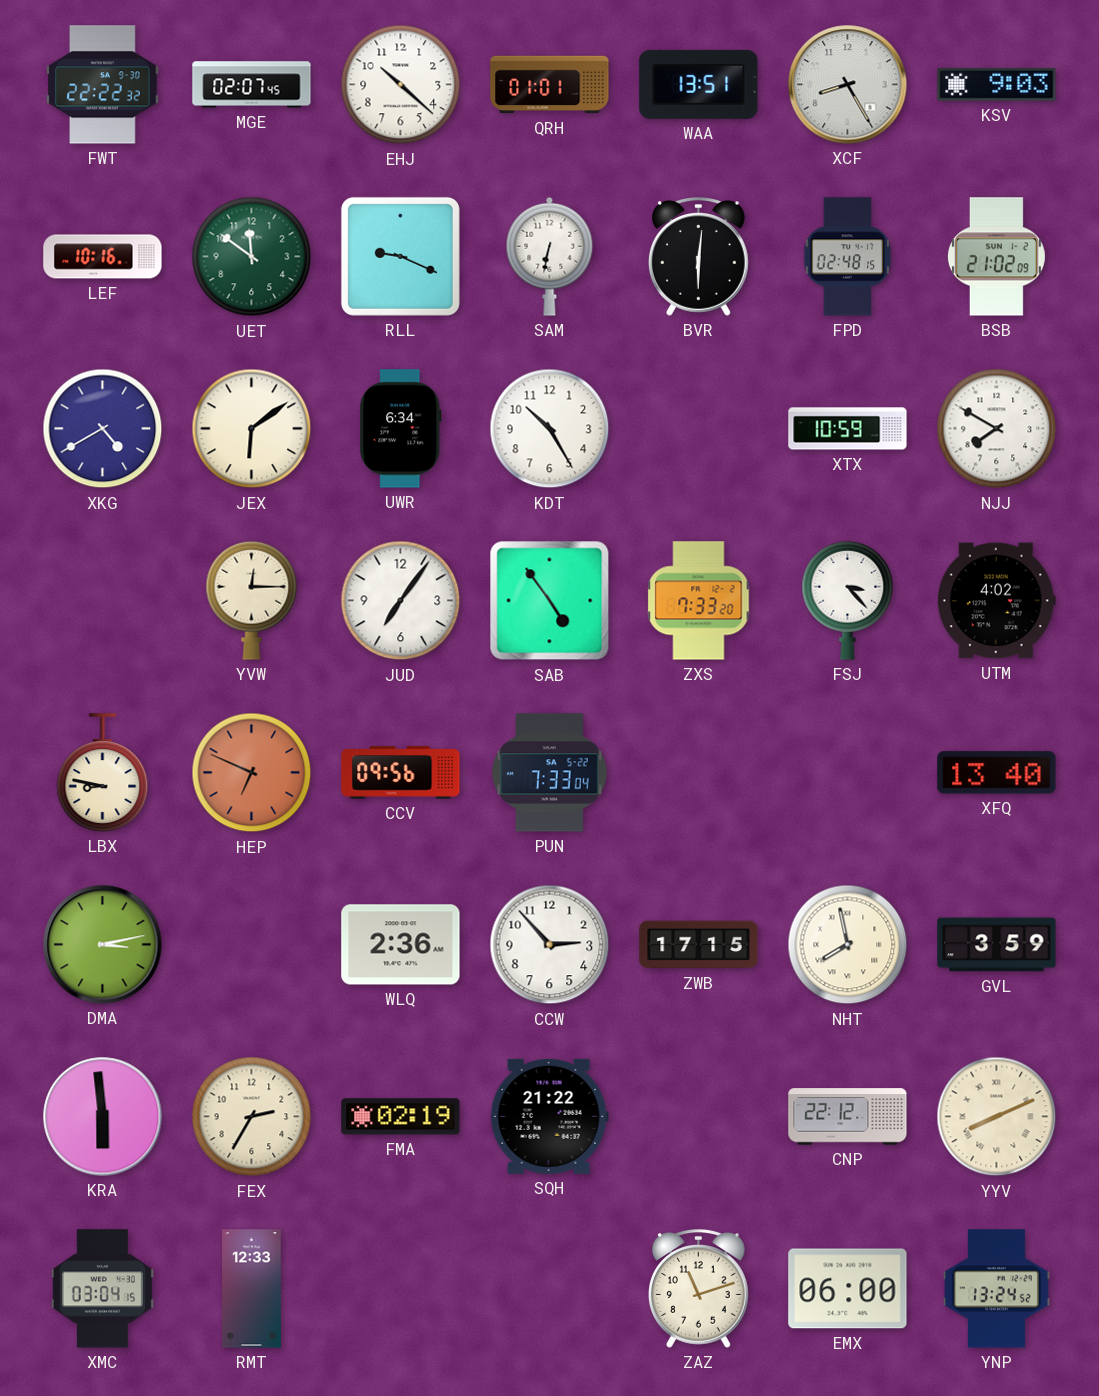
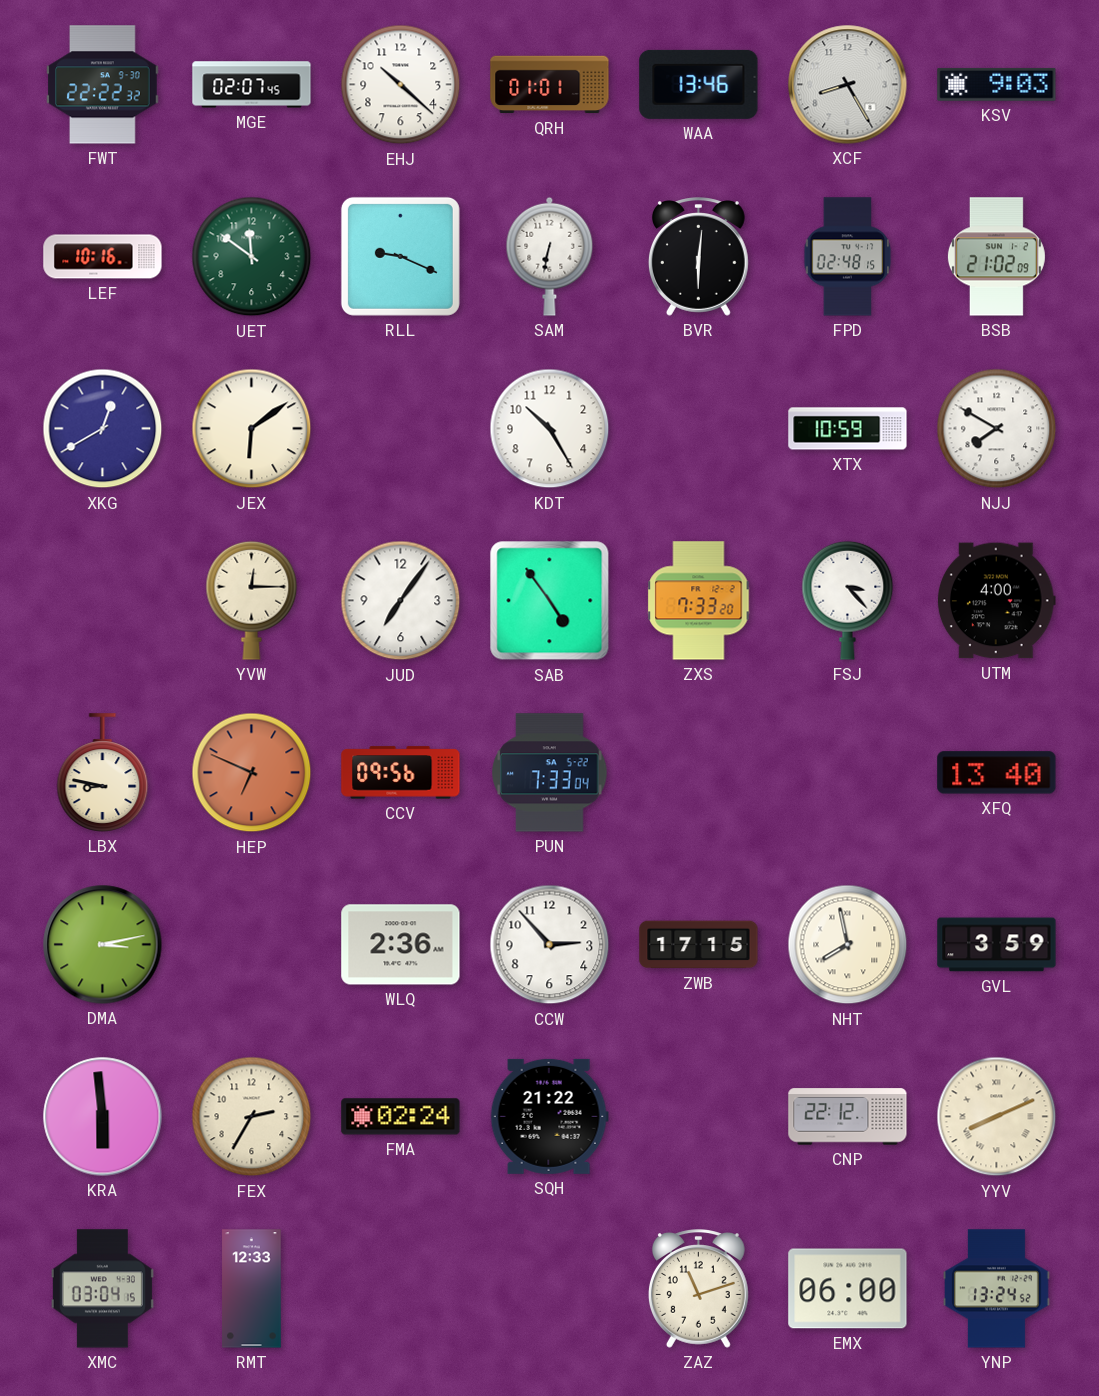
WAA: 13:51 -> 13:46 (699, 84)
XKG: 4:40 -> 12:40 (103, 429)
UWR: 6:34 -> none (401, 429)
UTM: 4:02 -> 4:00 (996, 601)
FMA: 02:19 -> 02:24 (401, 1117)
